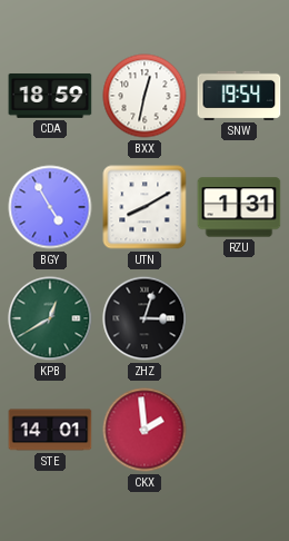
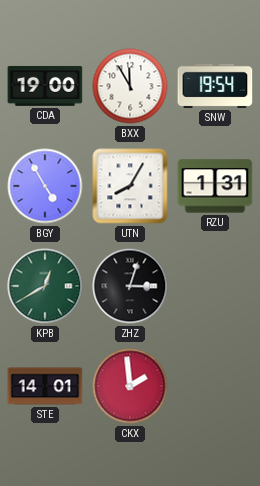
CDA: 18:59 -> 19:00 (45, 86)
BXX: 12:32 -> 11:55 (130, 86)
UTN: 8:10 -> 8:05 (130, 186)
